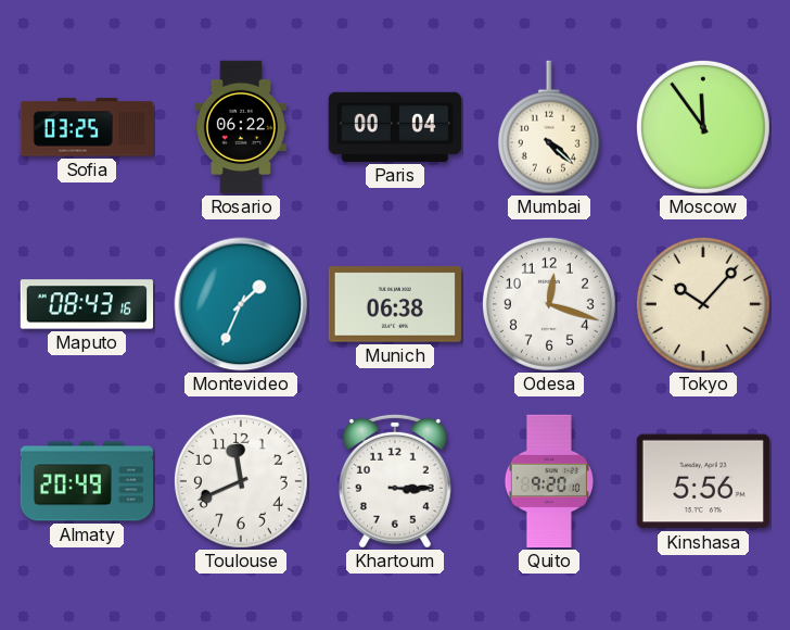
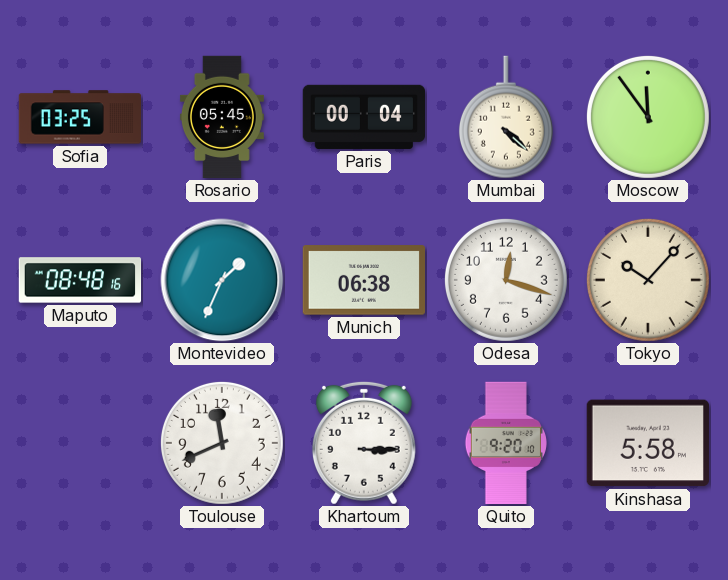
Rosario: 06:22 -> 05:45 (222, 117)
Maputo: 08:43 -> 08:48 (80, 280)
Almaty: 20:49 -> none (87, 481)
Kinshasa: 5:56 -> 5:58 (648, 443)
